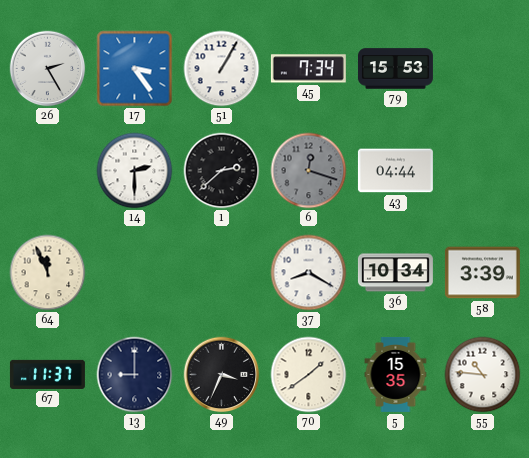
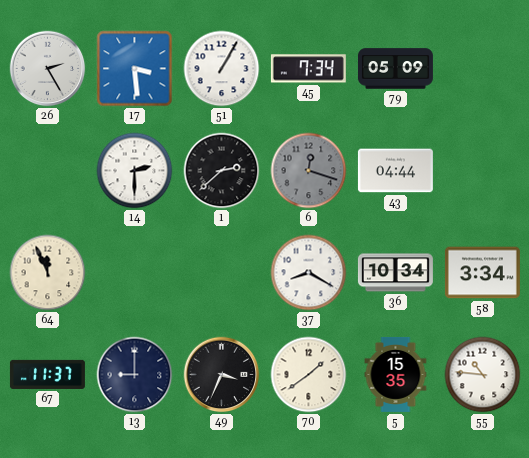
17: 3:24 -> 3:29 (135, 69)
79: 15:53 -> 05:09 (395, 69)
58: 3:39 -> 3:34 (482, 273)
